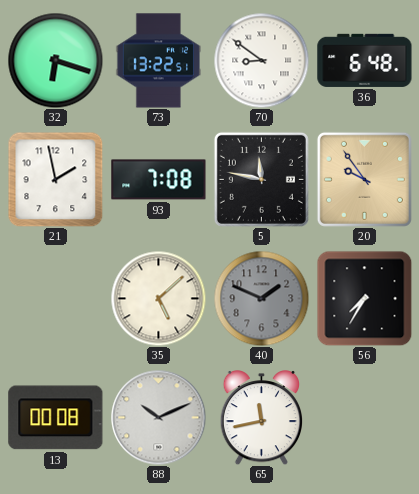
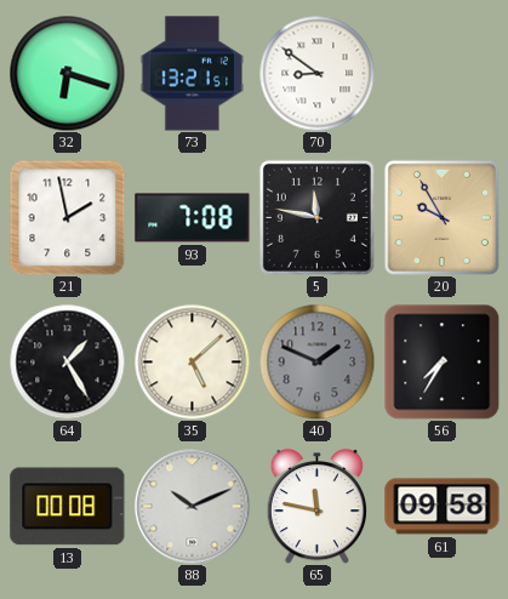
73: 13:22 -> 13:21 (192, 74)
36: 6:48 -> none (365, 60)
20: 9:54 -> 9:55 (441, 217)
64: none -> 1:25 (67, 361)
65: 11:43 -> 11:47 (316, 507)
61: none -> 09:58 (443, 507)
